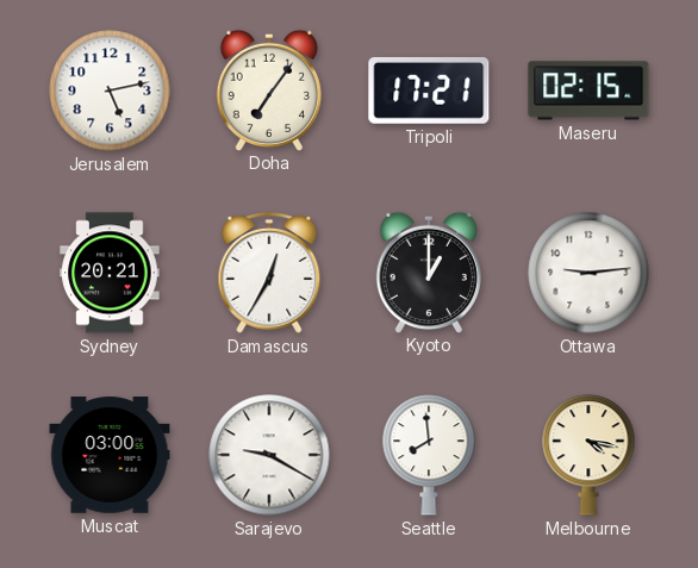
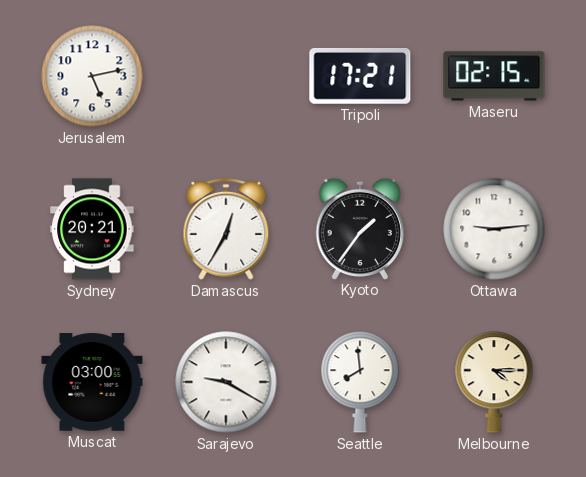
Doha: 7:06 -> none (268, 89)
Kyoto: 1:00 -> 1:36 (359, 228)
Melbourne: 4:17 -> 4:15 (494, 382)
